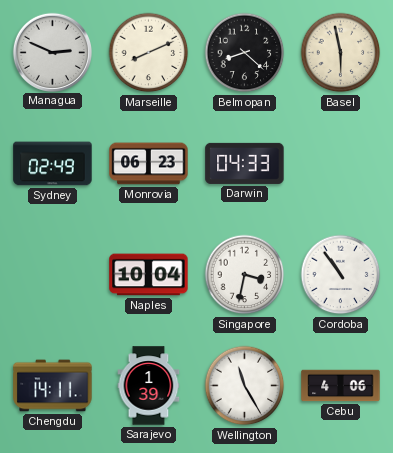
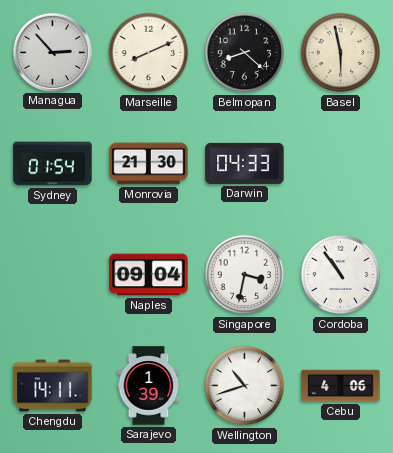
Managua: 2:49 -> 2:53 (52, 52)
Sydney: 02:49 -> 01:54 (53, 164)
Monrovia: 06:23 -> 21:30 (149, 164)
Naples: 10:04 -> 09:04 (149, 275)
Wellington: 11:25 -> 10:42 (245, 386)
